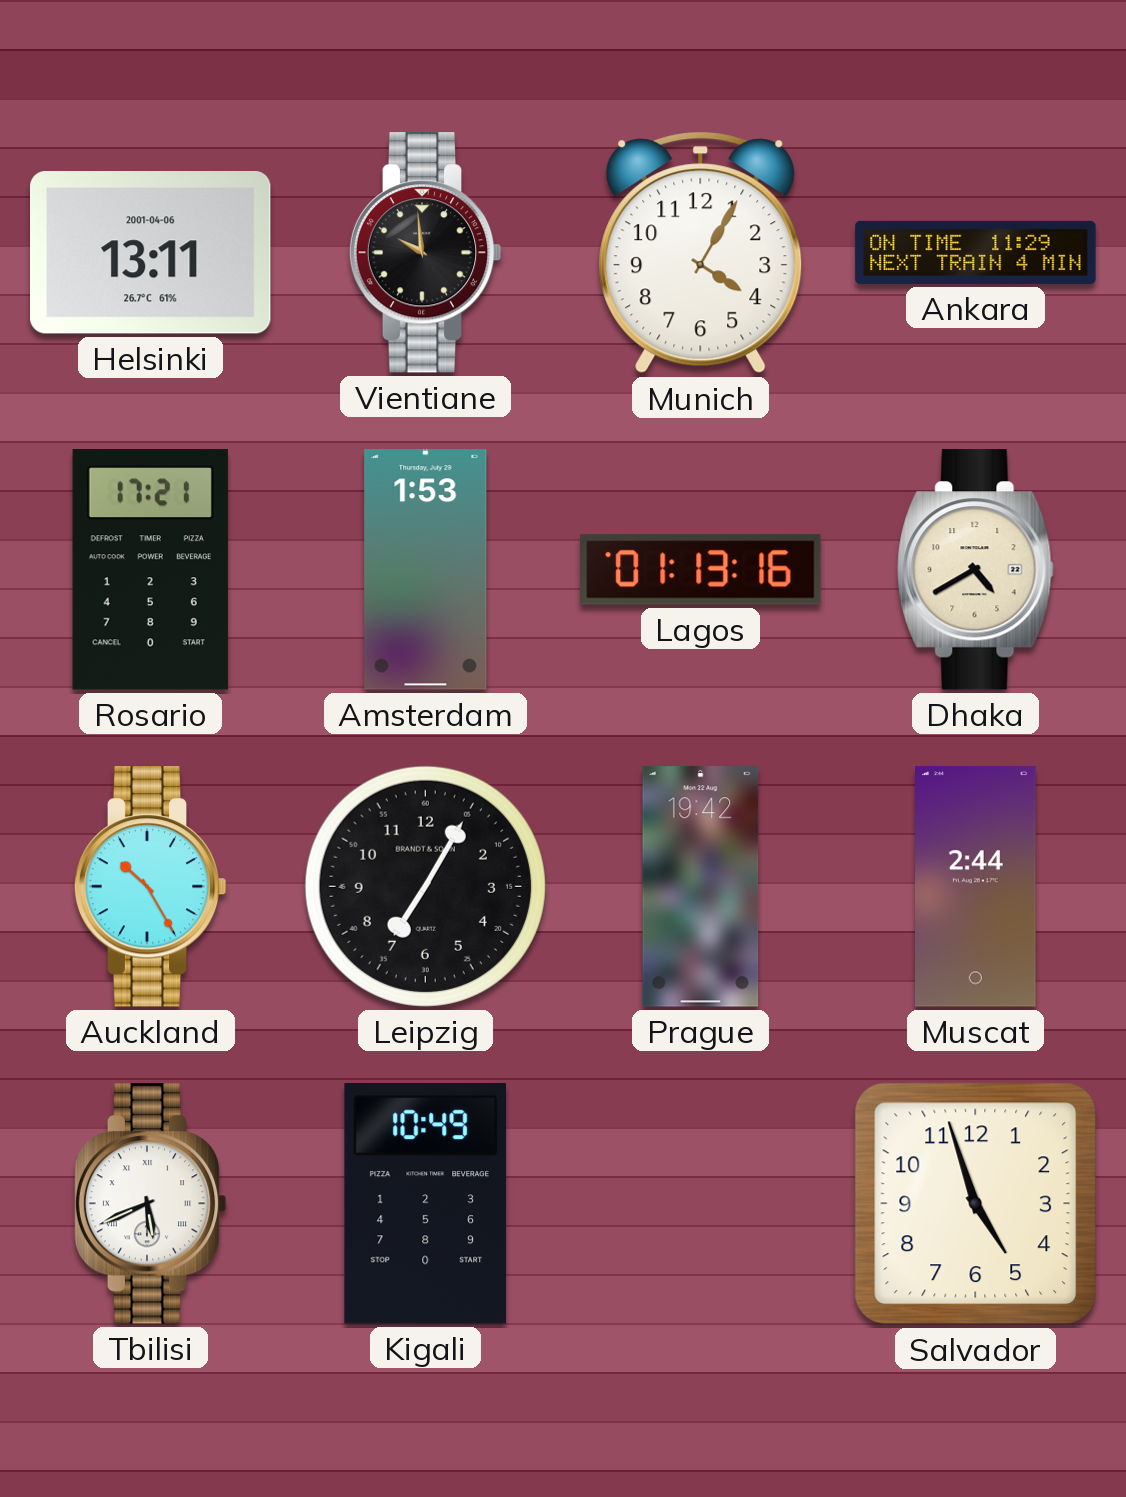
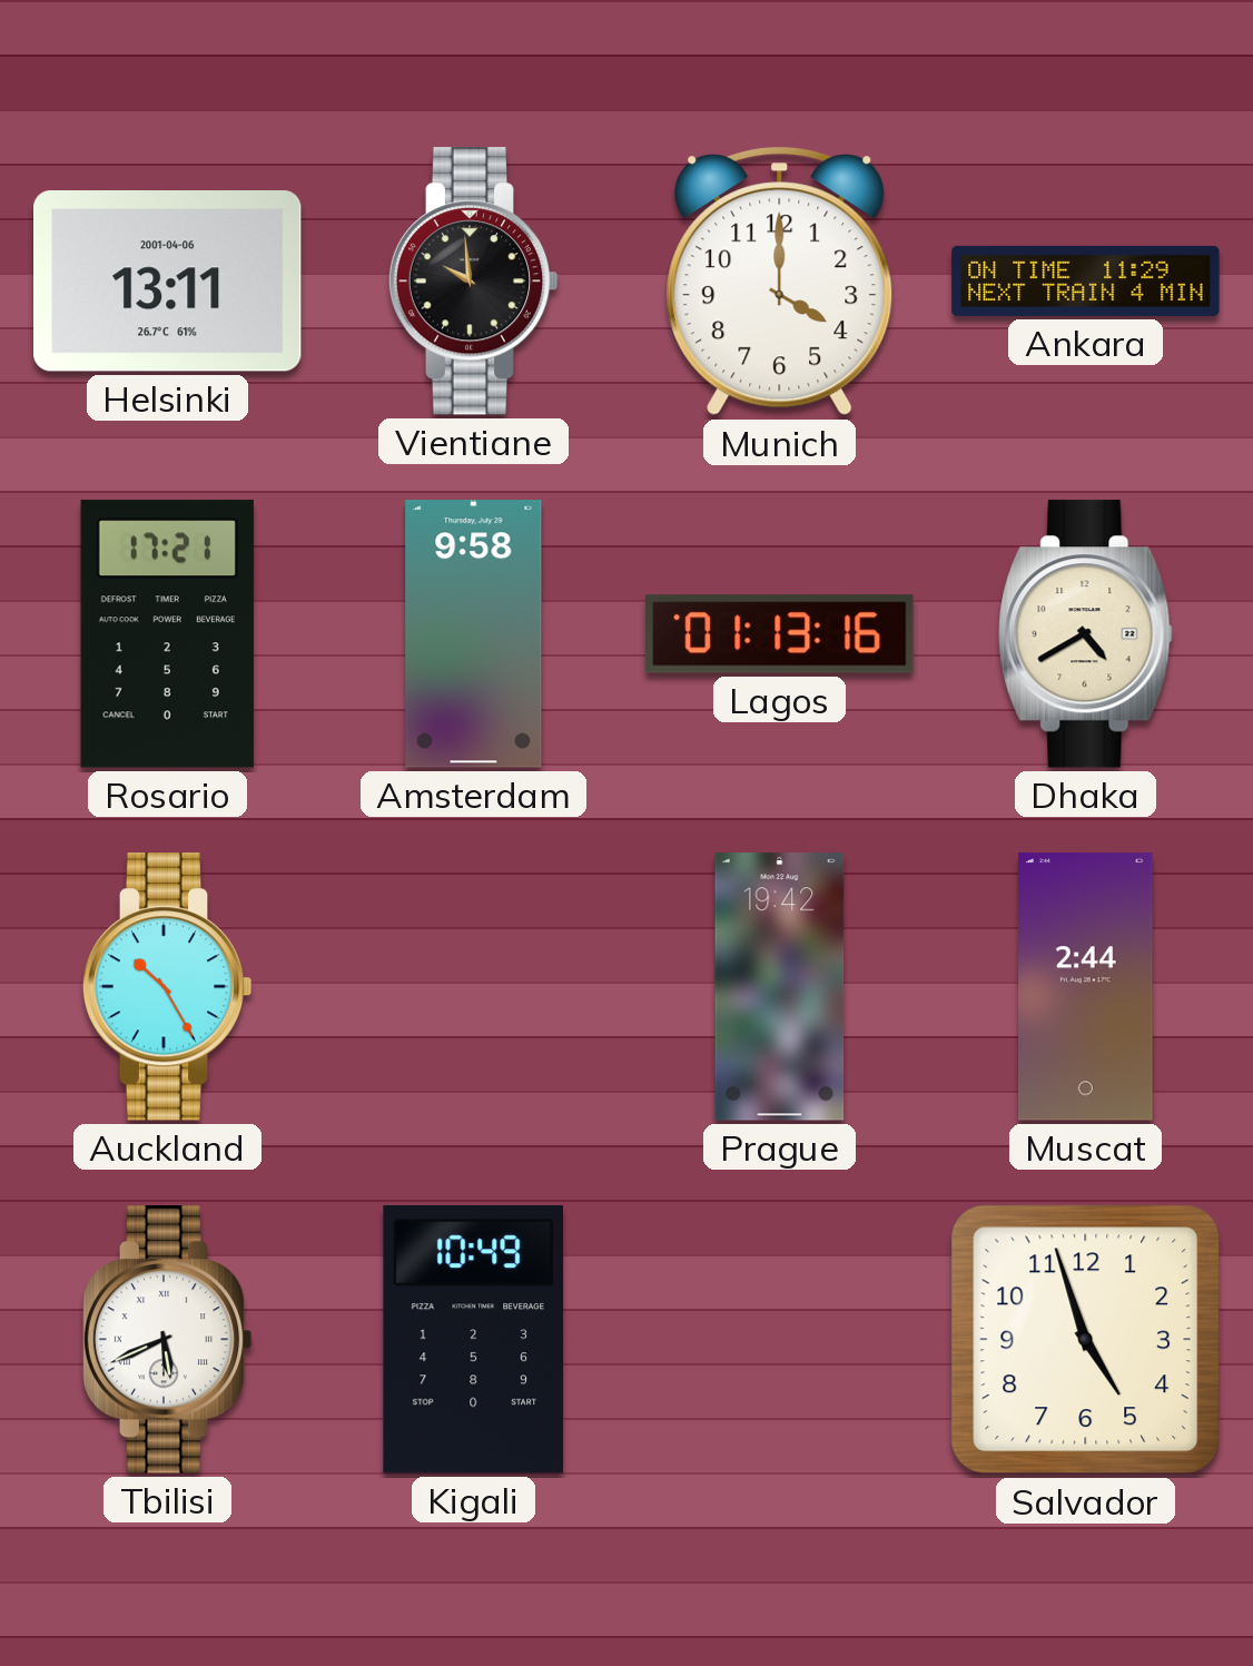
Munich: 4:05 -> 4:00 (780, 282)
Amsterdam: 1:53 -> 9:58 (474, 634)
Leipzig: 7:05 -> none (425, 886)
